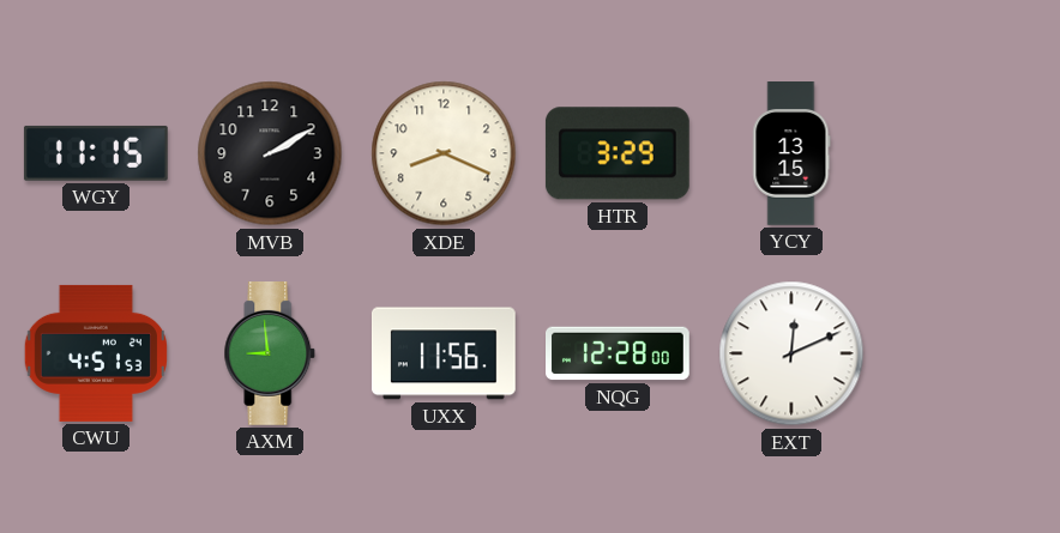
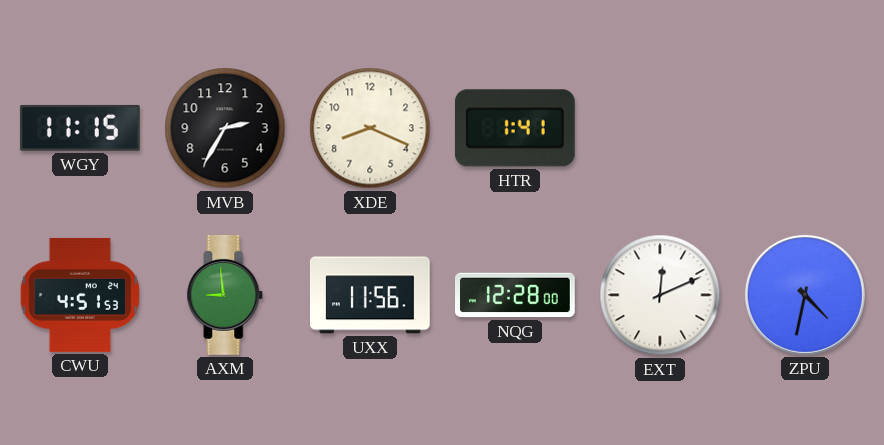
MVB: 2:10 -> 2:35 (225, 128)
HTR: 3:29 -> 1:41 (515, 128)
YCY: 13:15 -> none (791, 155)
ZPU: none -> 4:32 (805, 295)
